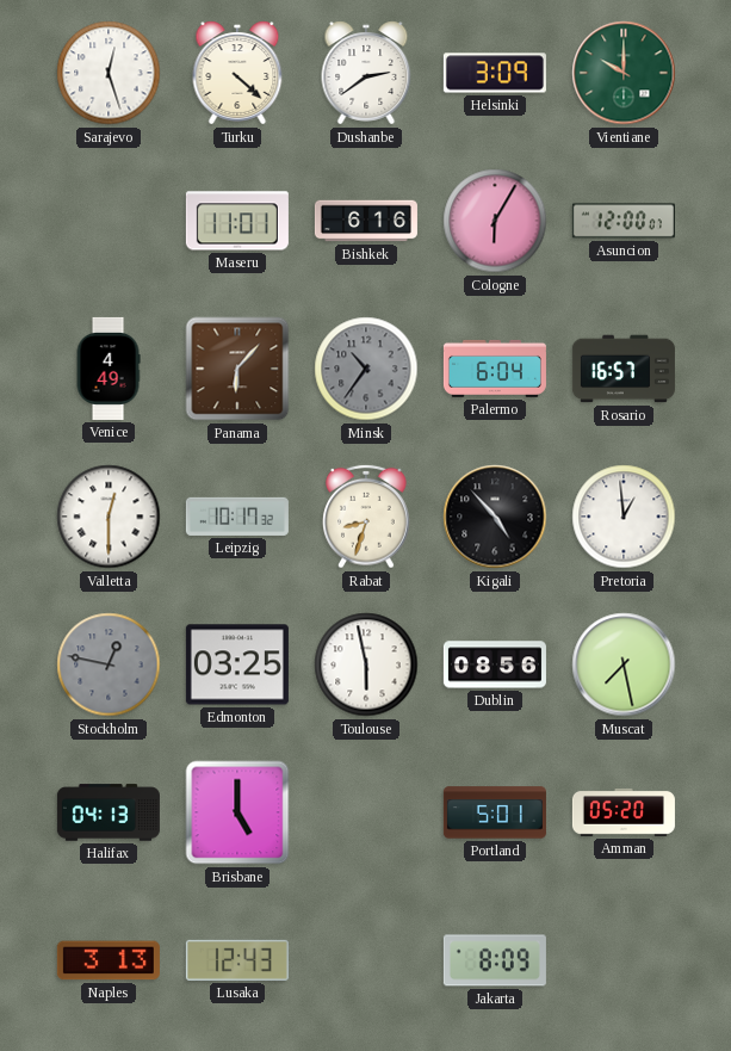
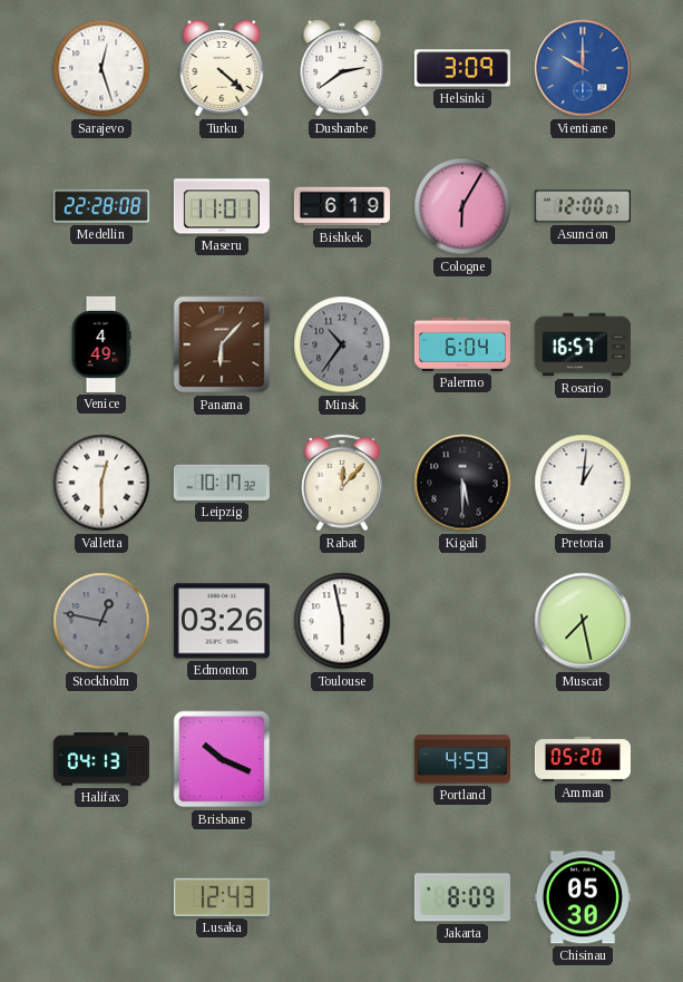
Vientiane dial: green -> blue (583, 68)
Medellin: none -> 22:28 (101, 206)
Bishkek: 6:16 -> 6:19 (342, 206)
Rabat: 8:33 -> 12:07 (342, 483)
Kigali: 4:53 -> 5:30 (462, 483)
Pretoria: 12:59 -> 1:01 (583, 483)
Edmonton: 03:25 -> 03:26 (222, 621)
Dublin: 08:56 -> none (495, 664)
Brisbane: 5:00 -> 10:19 (222, 759)
Portland: 5:01 -> 4:59 (462, 759)
Naples: 3:13 -> none (109, 960)
Chisinau: none -> 05:30 (583, 897)
